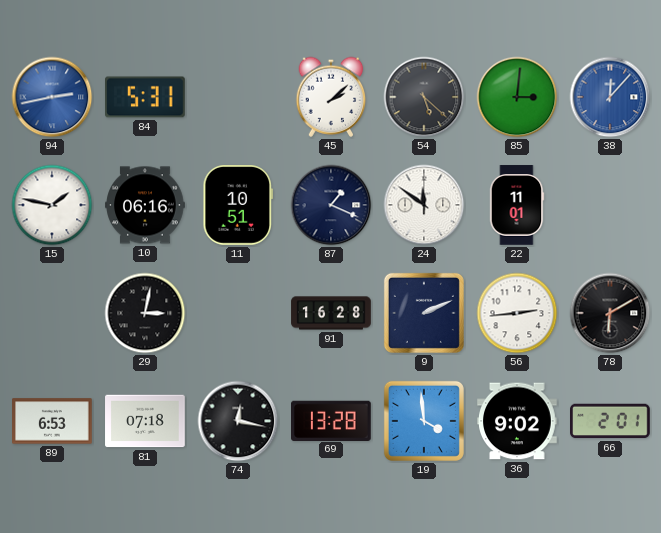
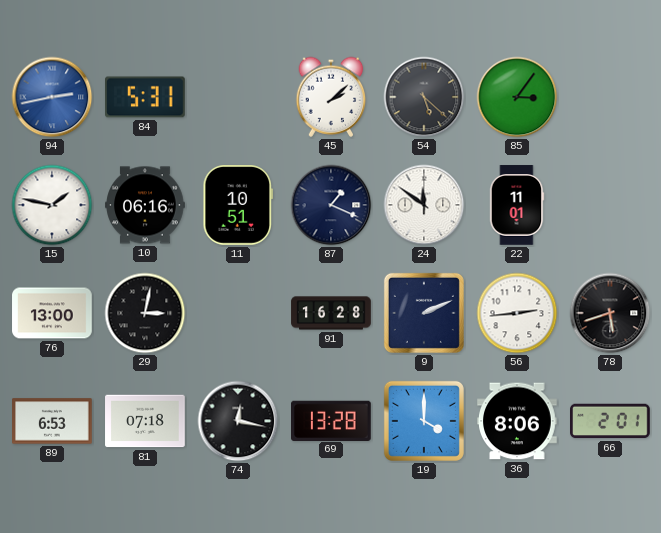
85: 3:01 -> 3:06 (517, 97)
38: 12:07 -> none (610, 97)
76: none -> 13:00 (52, 313)
78: 6:10 -> 5:42 (610, 313)
19: 3:59 -> 4:00 (424, 421)
36: 9:02 -> 8:06 (517, 421)
